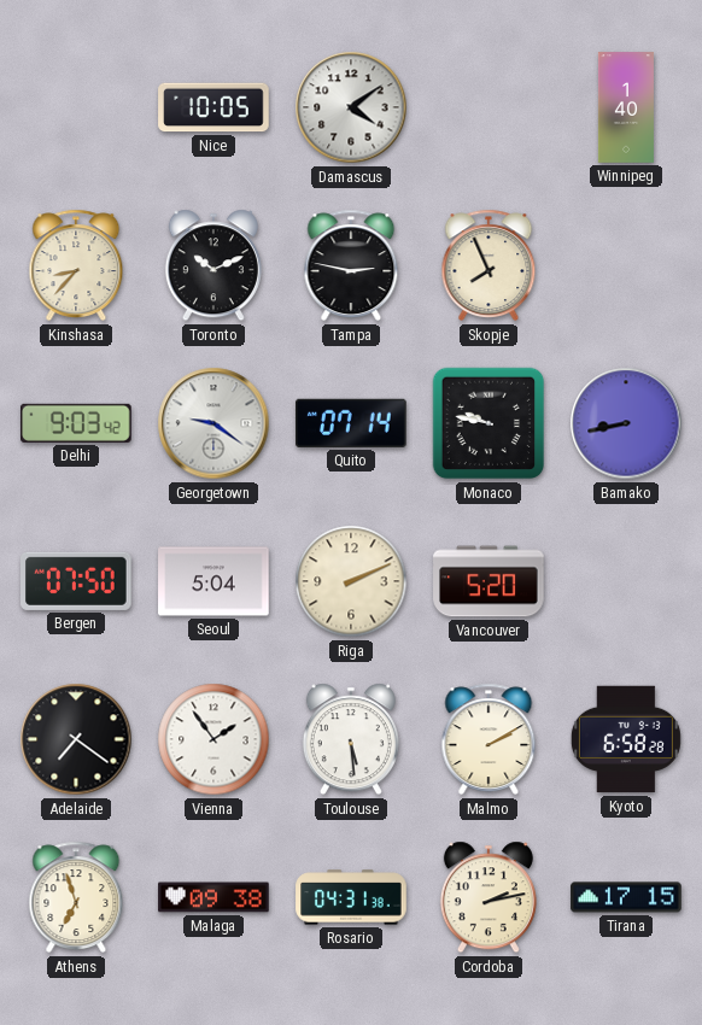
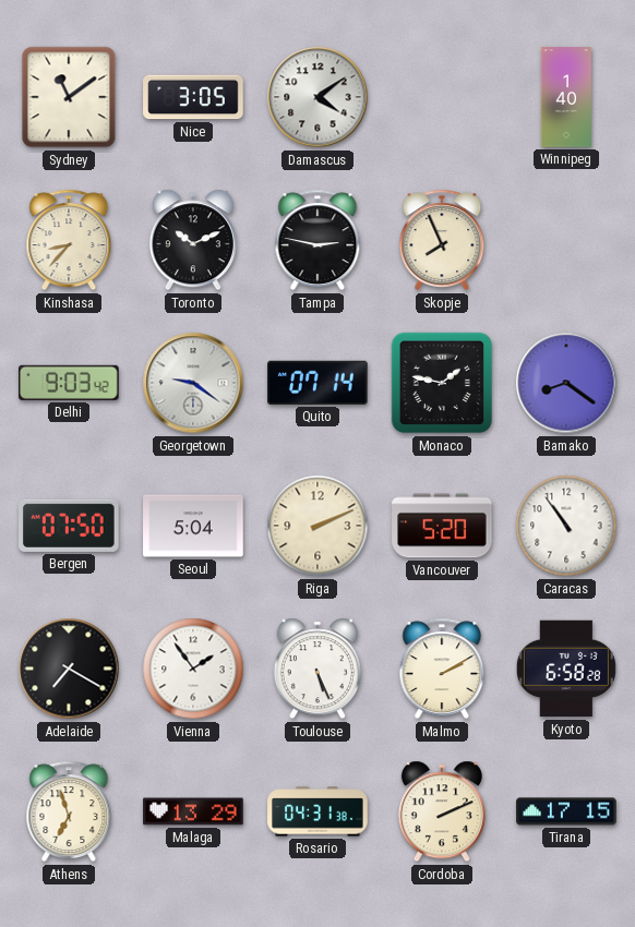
Sydney: none -> 11:09 (69, 97)
Nice: 10:05 -> 3:05 (193, 97)
Monaco: 9:47 -> 1:47 (442, 383)
Bamako: 8:43 -> 8:21 (566, 383)
Caracas: none -> 10:54 (566, 526)
Adelaide: 7:21 -> 7:20 (69, 669)
Toulouse: 5:29 -> 5:26 (317, 669)
Malaga: 09:38 -> 13:29 (193, 811)
Cordoba: 2:13 -> 2:11 (442, 811)
